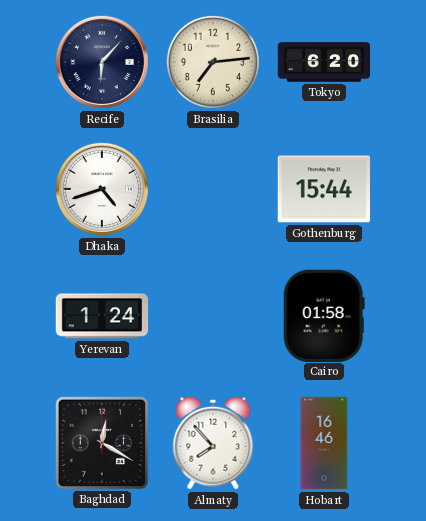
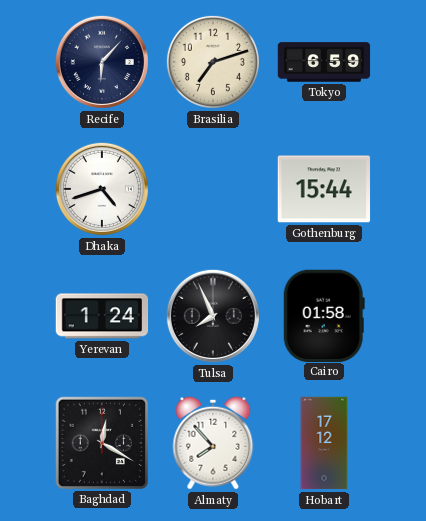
Brasilia: 7:14 -> 7:12 (213, 62)
Tokyo: 6:20 -> 6:59 (324, 62)
Tulsa: none -> 7:56 (213, 316)
Hobart: 16:46 -> 17:12 (324, 443)
